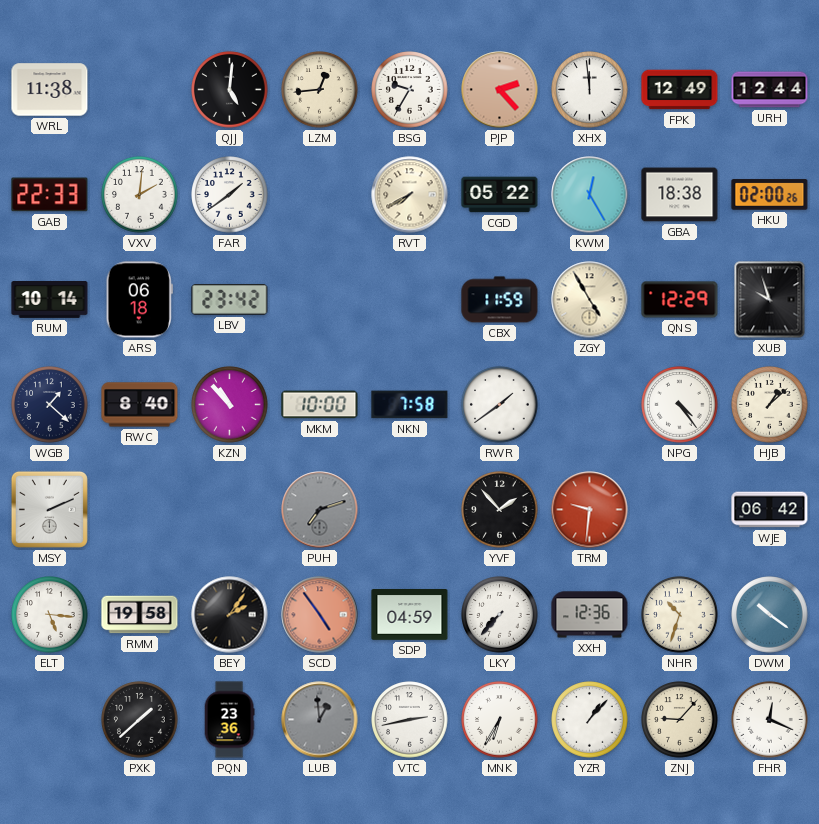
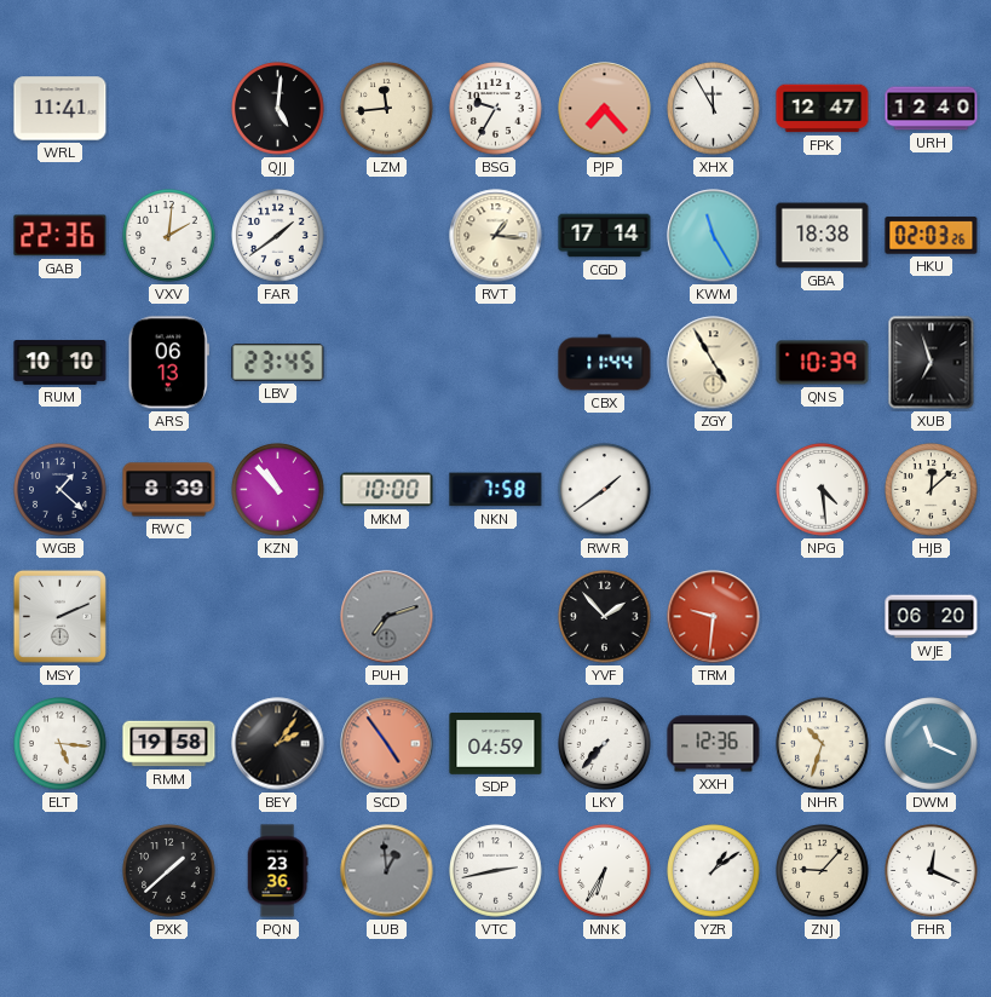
WRL: 11:38 -> 11:41 (61, 109)
LZM: 12:44 -> 11:44 (387, 109)
PJP: 2:23 -> 7:23 (605, 109)
XHX: 11:59 -> 11:55 (714, 109)
FPK: 12:49 -> 12:47 (823, 109)
URH: 12:44 -> 12:40 (932, 109)
GAB: 22:33 -> 22:36 (61, 236)
RVT: 7:40 -> 1:16 (496, 236)
CGD: 05:22 -> 17:14 (605, 236)
KWM: 12:25 -> 11:25 (714, 236)
HKU: 02:00 -> 02:03 (932, 236)
RUM: 10:14 -> 10:10 (61, 363)
ARS: 06:18 -> 06:13 (168, 363)
LBV: 23:42 -> 23:45 (278, 363)
CBX: 11:59 -> 11:44 (605, 363)
QNS: 12:29 -> 10:39 (823, 363)
XUB: 9:57 -> 6:57 (932, 363)
RWC: 8:40 -> 8:39 (169, 490)
NPG: 4:24 -> 4:29 (823, 490)
HJB: 1:08 -> 12:08 (932, 490)
WJE: 06:42 -> 06:20 (932, 617)
DWM: 10:21 -> 11:19 (932, 744)
YZR: 1:07 -> 1:09 (714, 871)
